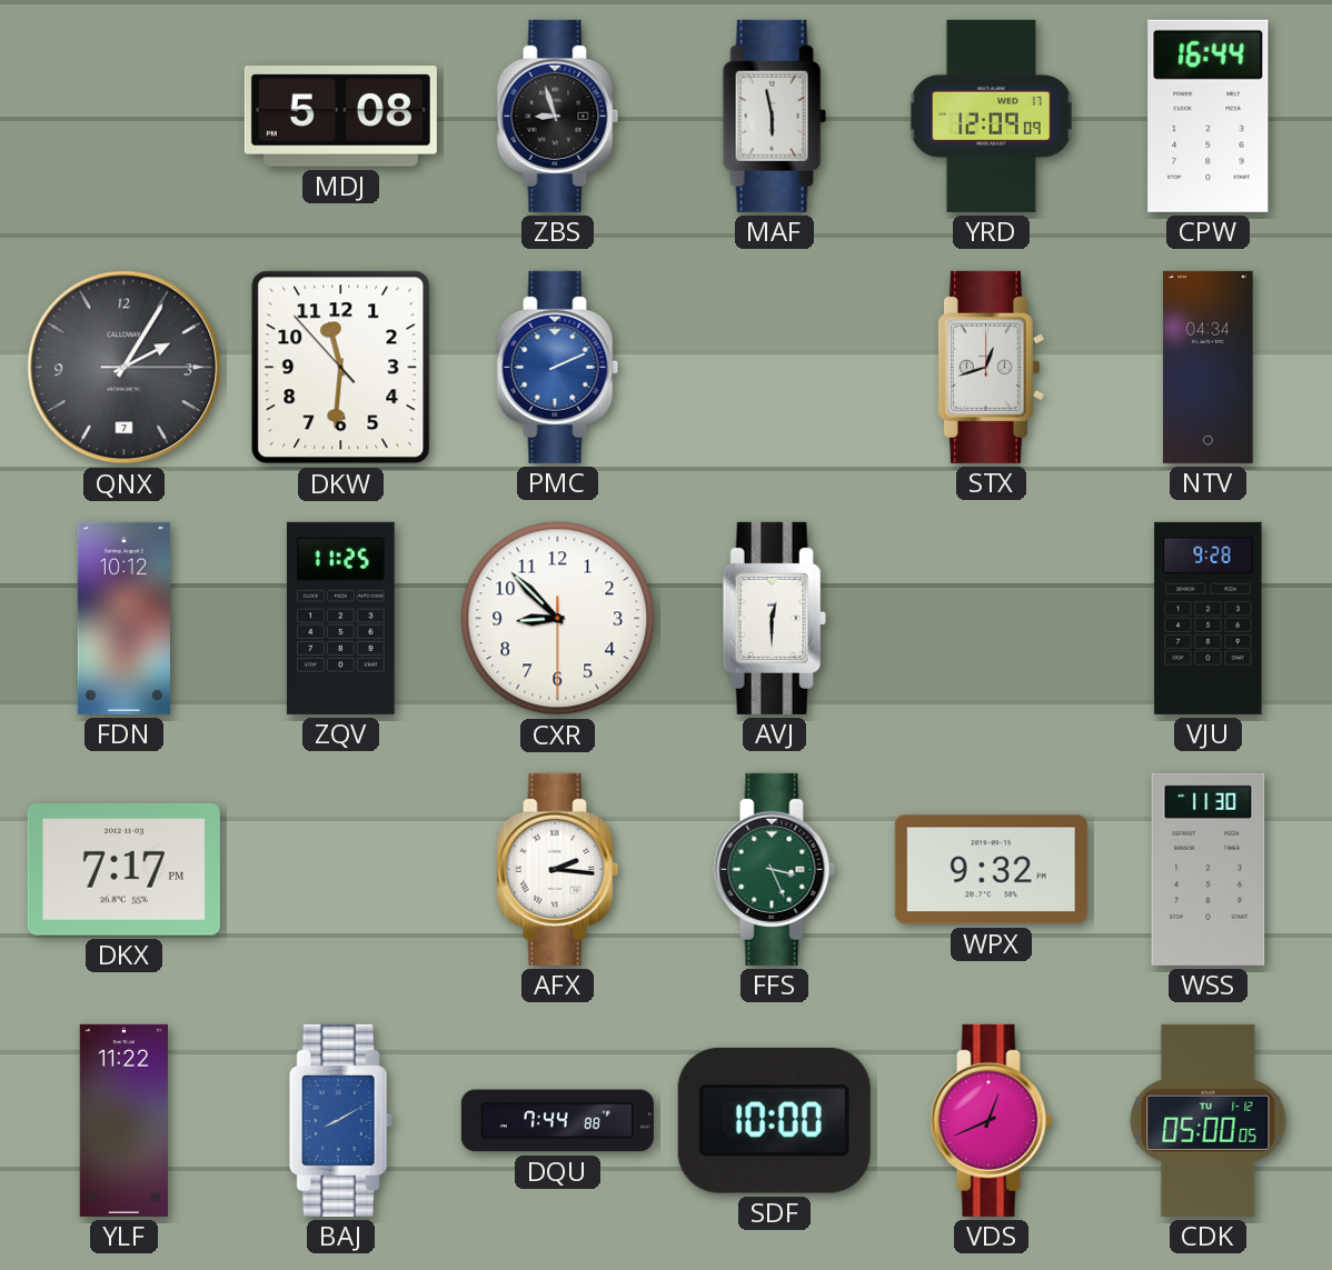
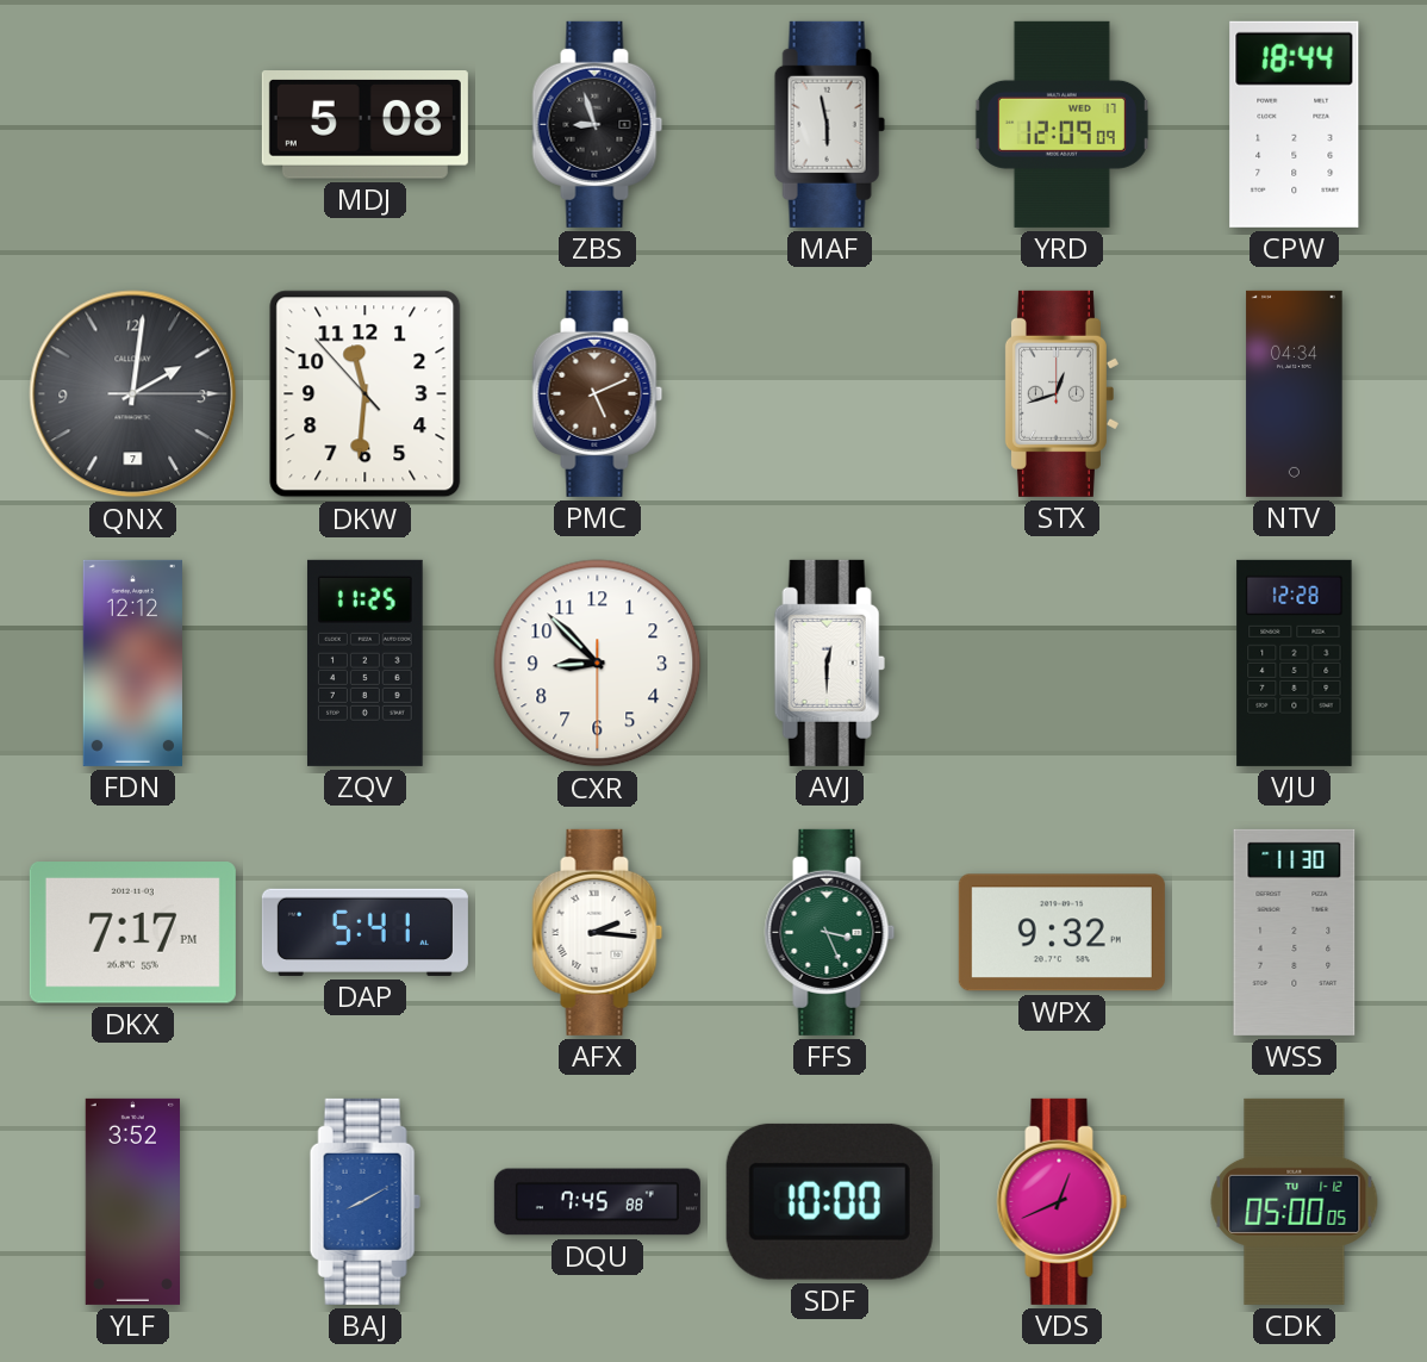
CPW: 16:44 -> 18:44 (1295, 124)
QNX: 2:05 -> 2:01 (133, 394)
PMC: 2:11 -> 5:11 (598, 393)
PMC dial: blue -> brown (598, 393)
FDN: 10:12 -> 12:12 (132, 663)
VJU: 9:28 -> 12:28 (1295, 663)
DAP: none -> 5:41 (364, 932)
YLF: 11:22 -> 3:52 (132, 1201)
DQU: 7:44 -> 7:45 (597, 1202)
